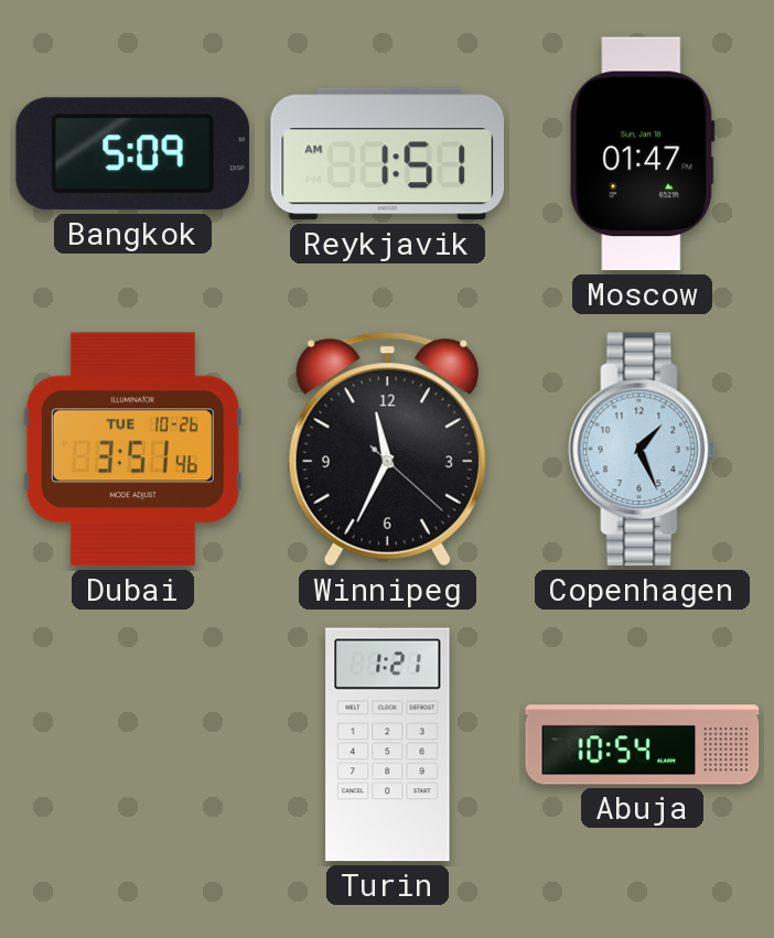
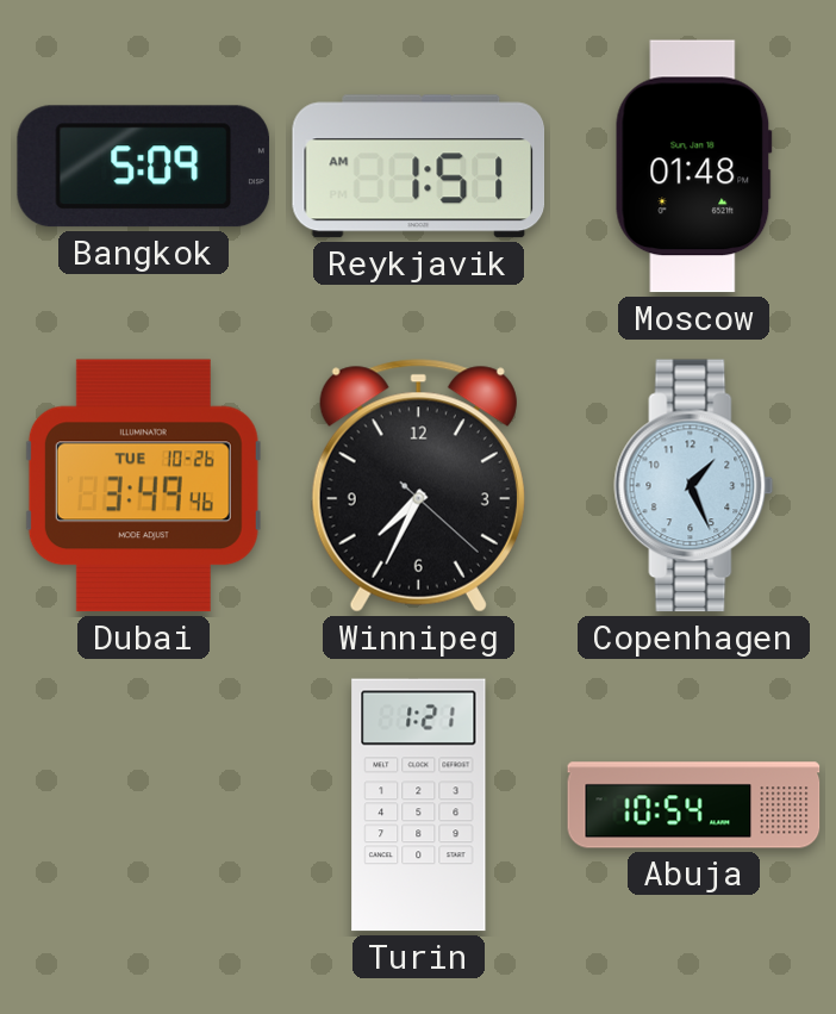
Moscow: 01:47 -> 01:48 (693, 167)
Dubai: 3:51 -> 3:49 (143, 486)
Winnipeg: 11:34 -> 7:34 (418, 486)
